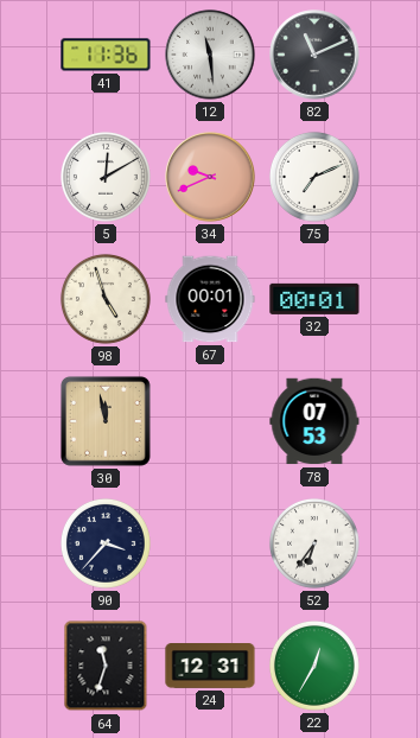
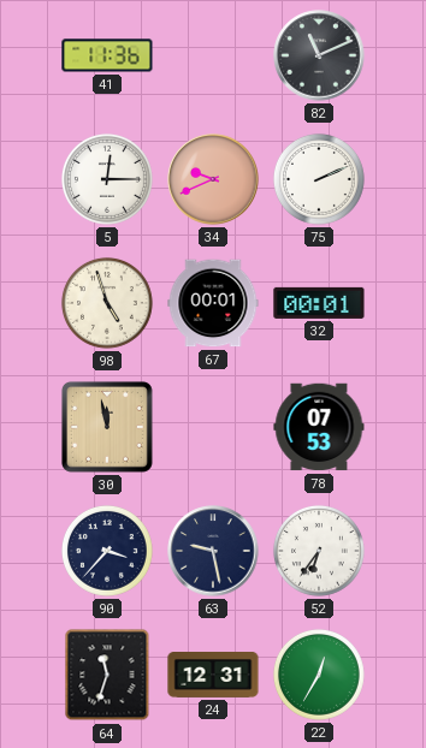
12: 11:29 -> none (210, 55)
5: 12:10 -> 12:15 (107, 179)
75: 7:11 -> 2:11 (319, 179)
63: none -> 9:28 (213, 551)
